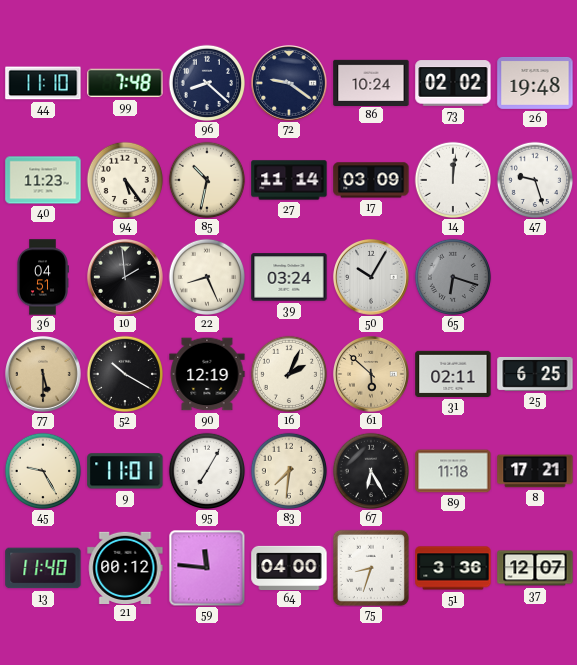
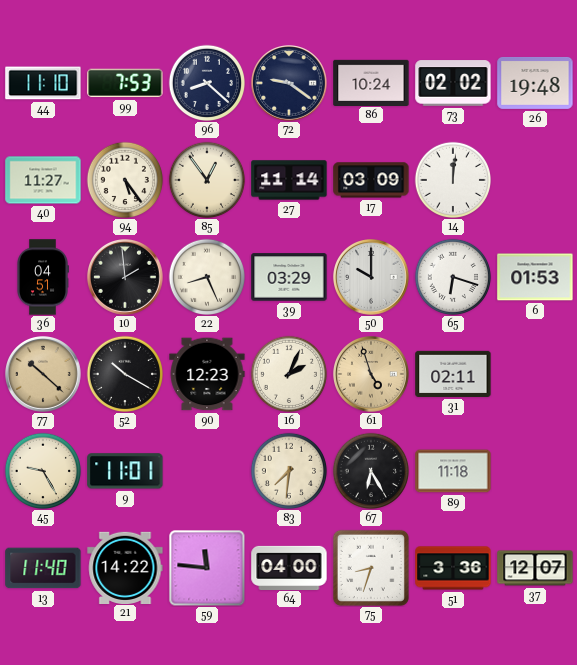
99: 7:48 -> 7:53 (125, 83)
40: 11:23 -> 11:27 (43, 180)
85: 10:32 -> 12:54 (206, 179)
47: 9:27 -> none (534, 179)
39: 03:24 -> 03:29 (289, 277)
50: 10:05 -> 10:00 (372, 278)
65 dial: grey -> white (452, 276)
6: none -> 01:53 (535, 277)
77: 5:30 -> 10:22 (44, 375)
90: 12:19 -> 12:23 (207, 374)
61: 5:52 -> 4:57 (372, 375)
25: 6:25 -> none (535, 374)
95: 7:05 -> none (206, 470)
8: 17:21 -> none (535, 471)
21: 00:12 -> 14:22 (125, 567)
